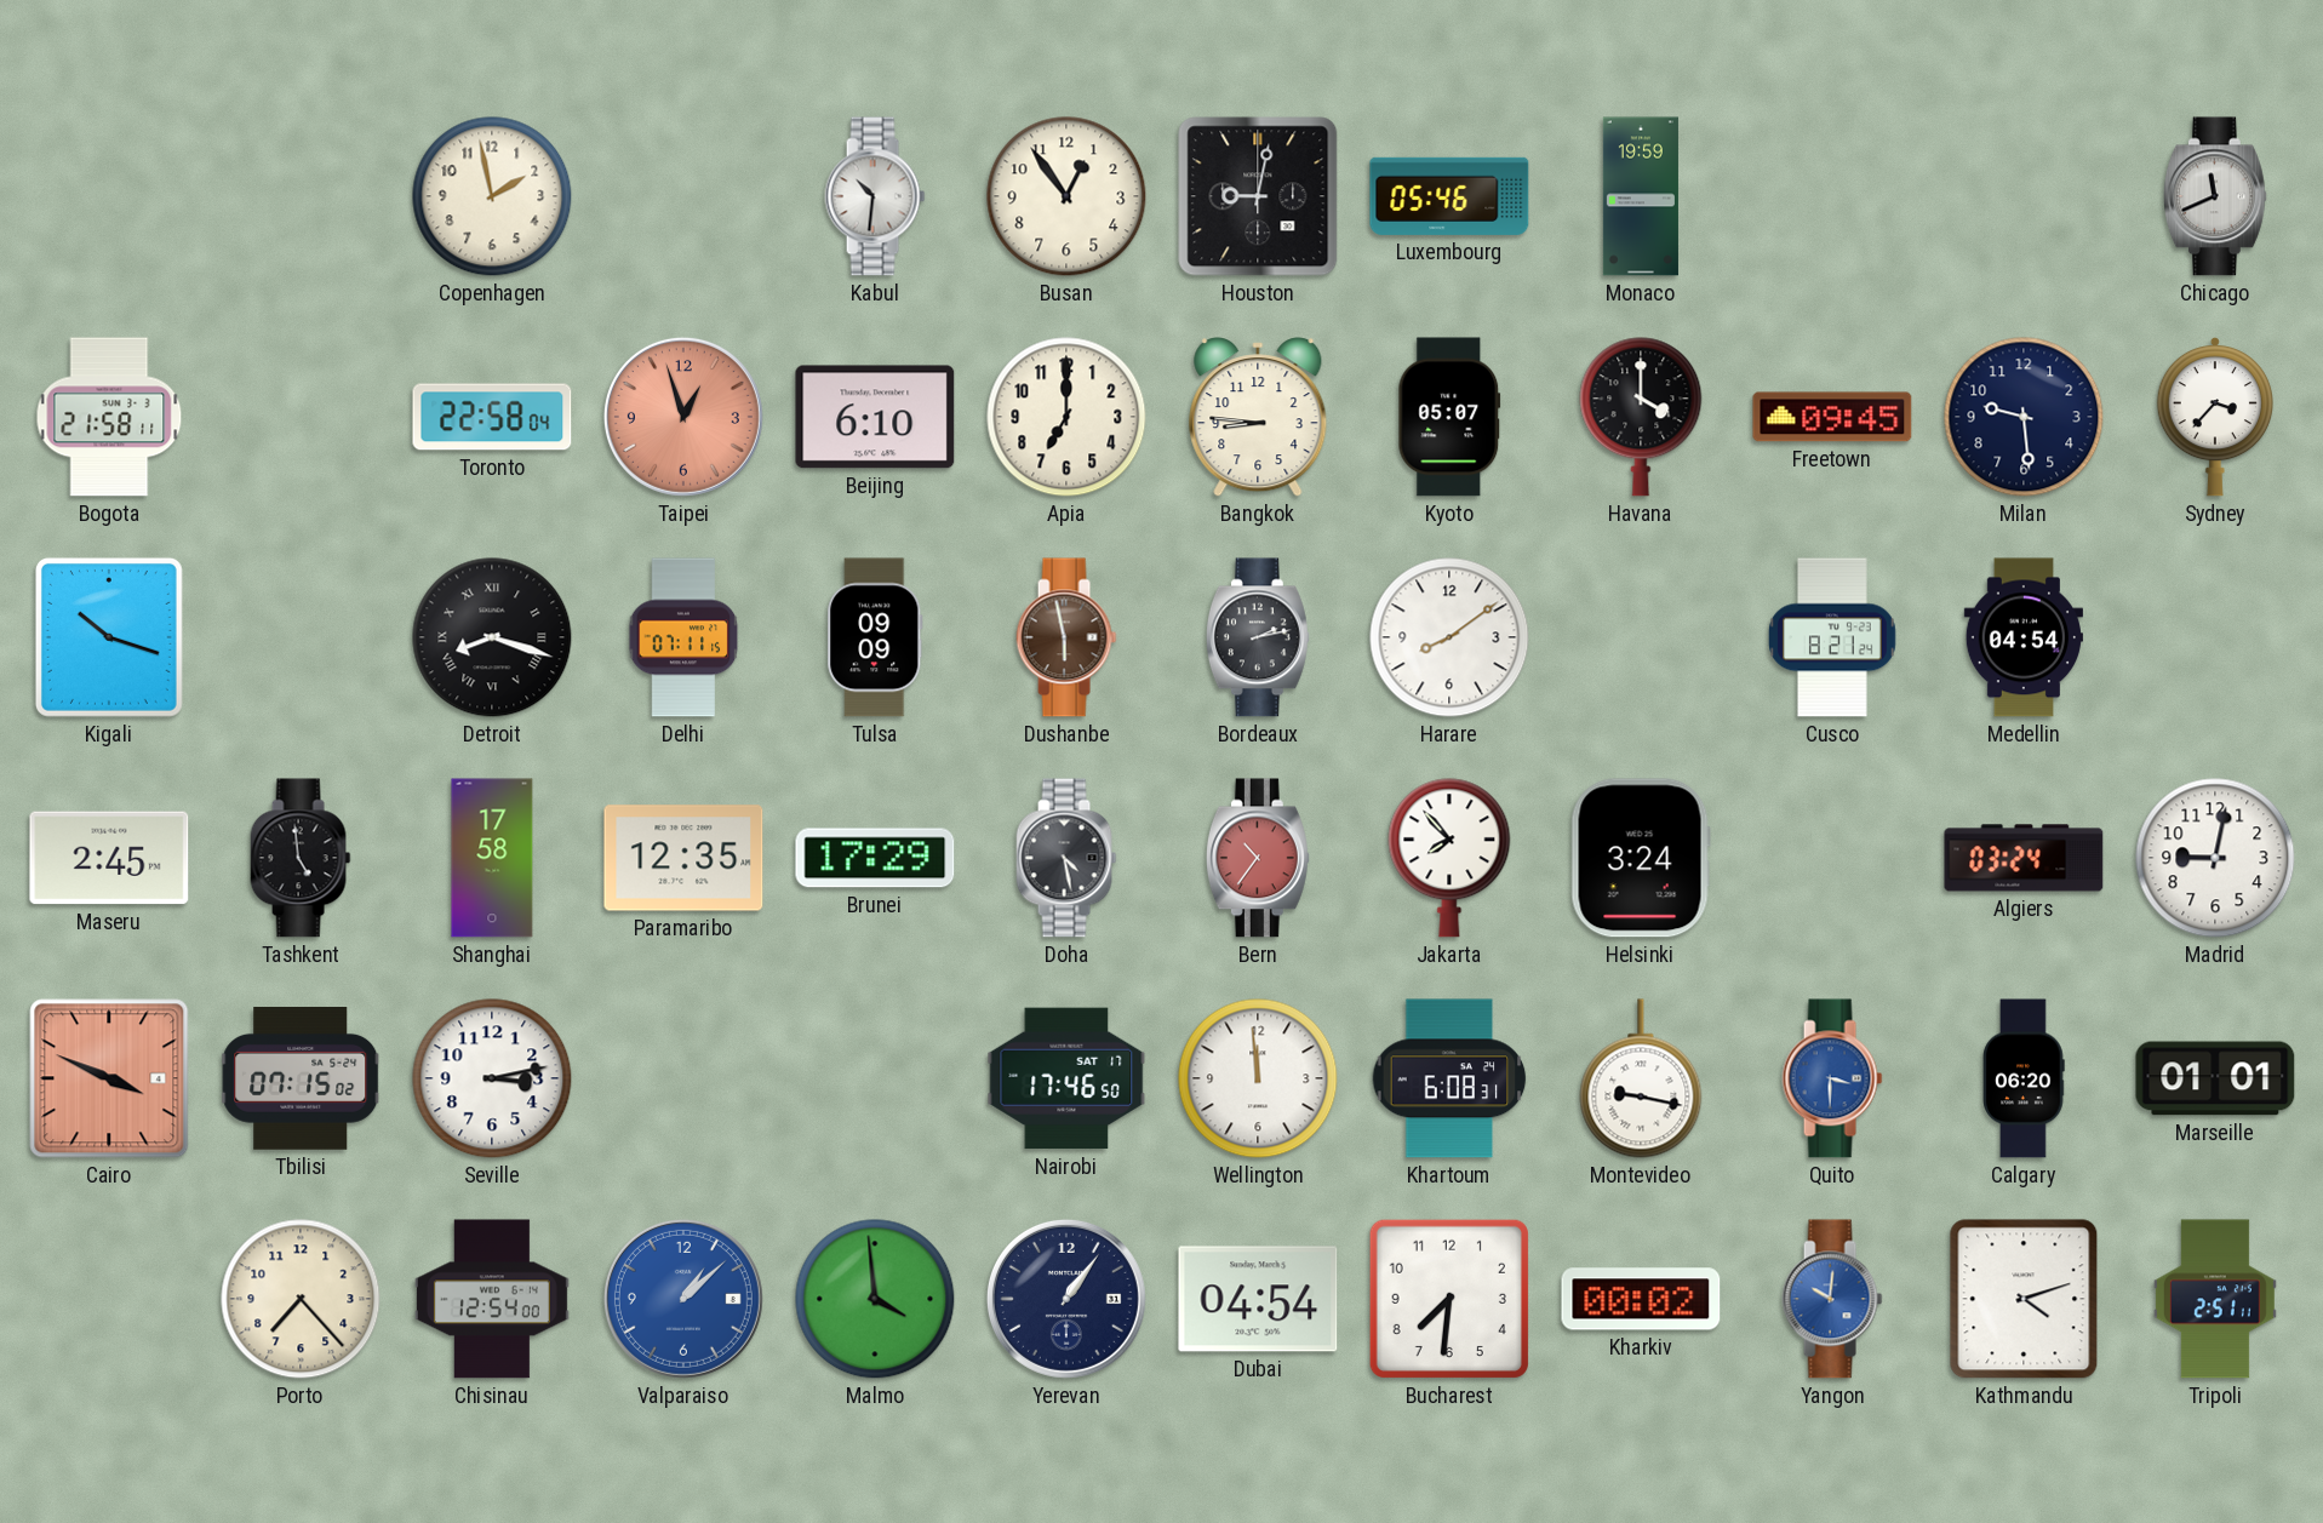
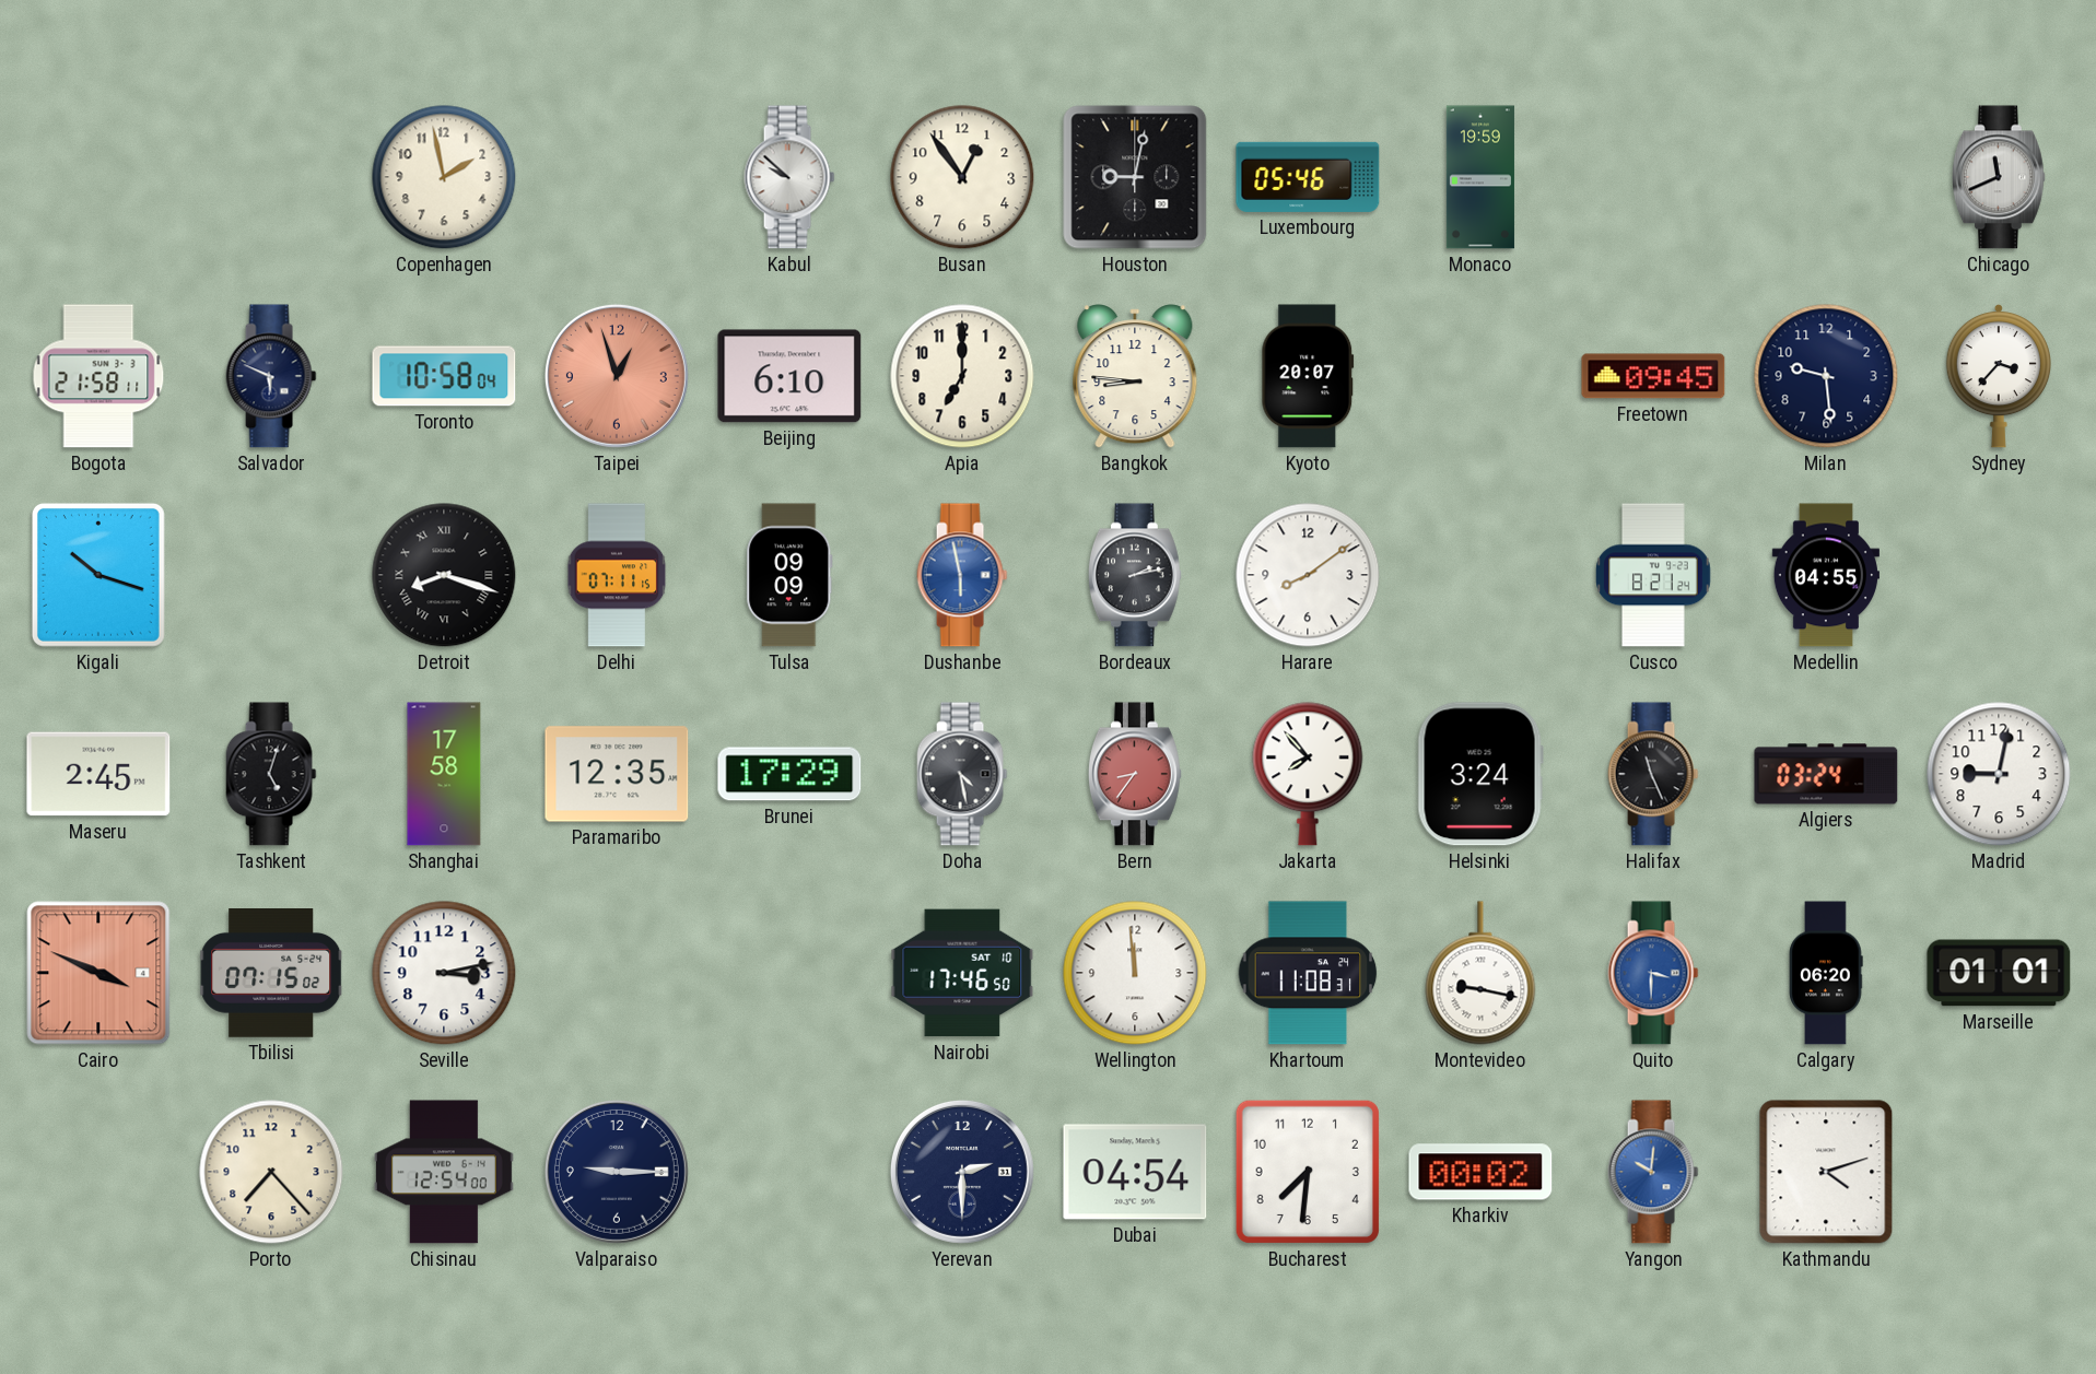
Kabul: 10:31 -> 9:52 (789, 177)
Salvador: none -> 5:49 (271, 376)
Toronto: 22:58 -> 10:58 (444, 376)
Kyoto: 05:07 -> 20:07 (1308, 376)
Havana: 4:00 -> none (1641, 417)
Dushanbe dial: brown -> blue (962, 575)
Medellin: 04:54 -> 04:55 (1826, 575)
Tashkent: 4:59 -> 5:03 (271, 774)
Bern: 10:36 -> 8:36 (1135, 774)
Halifax: none -> 11:26 (1653, 774)
Nairobi date: SAT 17 -> SAT 10 (962, 973)
Khartoum: 6:08 -> 11:08 (1308, 973)
Valparaiso: 1:08 -> 9:15 (617, 1172)
Valparaiso dial: blue -> navy (617, 1172)
Malmo: 3:59 -> none (875, 1299)
Yerevan: 1:06 -> 2:30 (962, 1172)
Tripoli: 2:51 -> none (2215, 1299)
